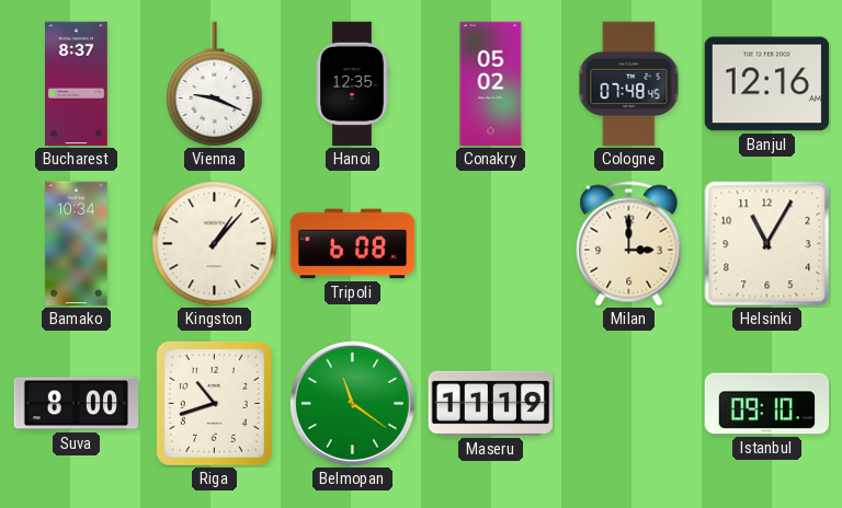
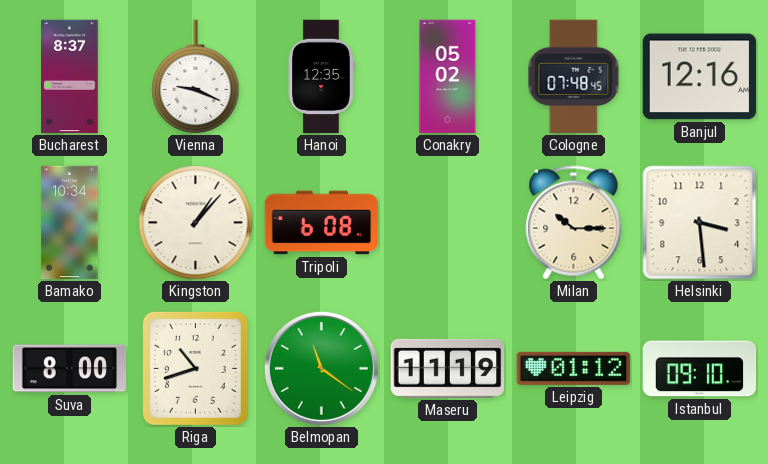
Milan: 3:00 -> 10:15 (574, 223)
Helsinki: 11:05 -> 3:29 (700, 223)
Leipzig: none -> 01:12 (574, 368)
